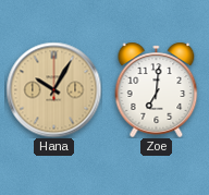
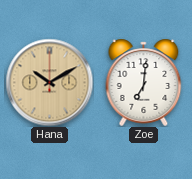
Hana: 10:05 -> 10:10 (49, 82)
